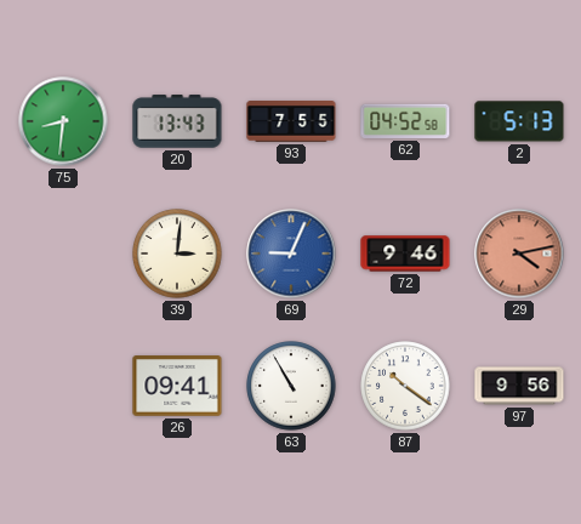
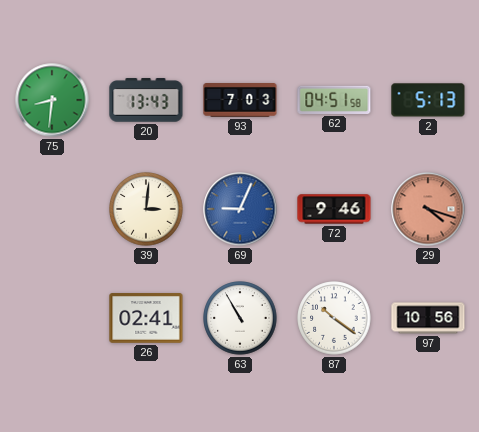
93: 7:55 -> 7:03 (240, 101)
62: 04:52 -> 04:51 (334, 100)
29: 4:13 -> 4:18 (428, 209)
26: 09:41 -> 02:41 (146, 318)
97: 9:56 -> 10:56 (428, 318)
